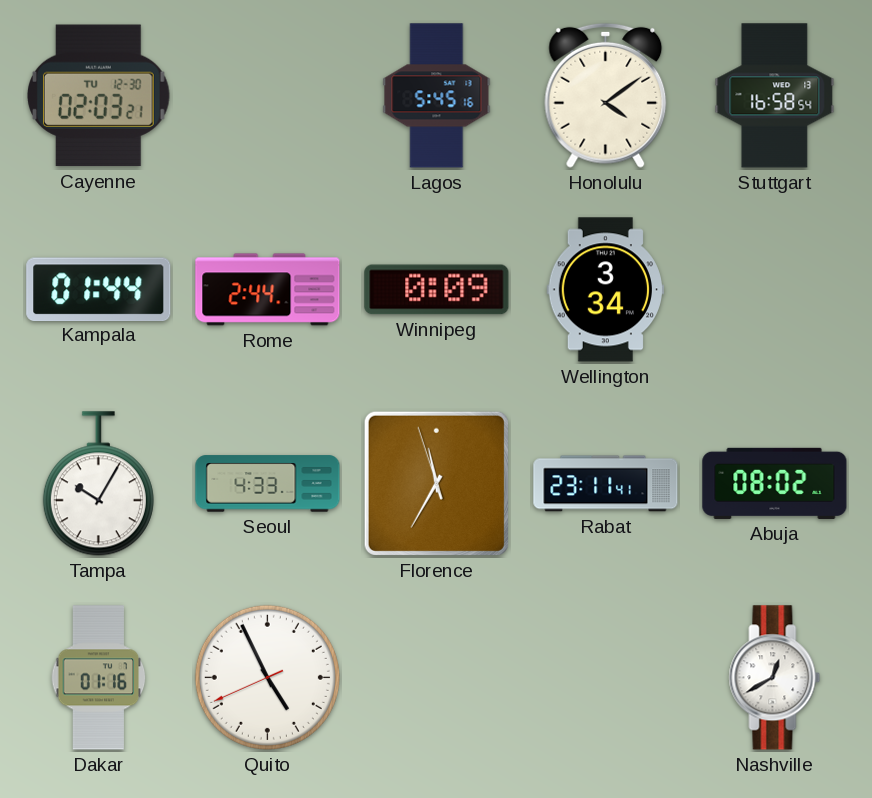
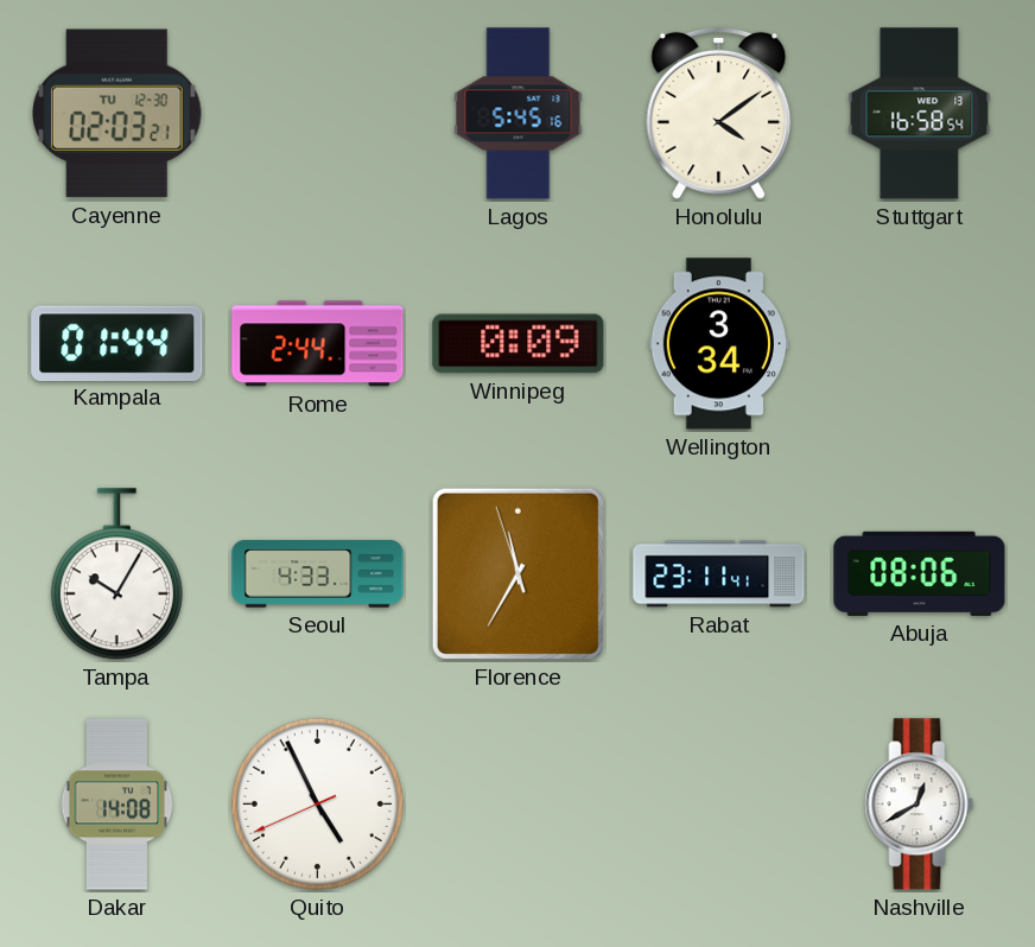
Abuja: 08:02 -> 08:06 (920, 573)
Dakar: 01:16 -> 14:08 (118, 805)
